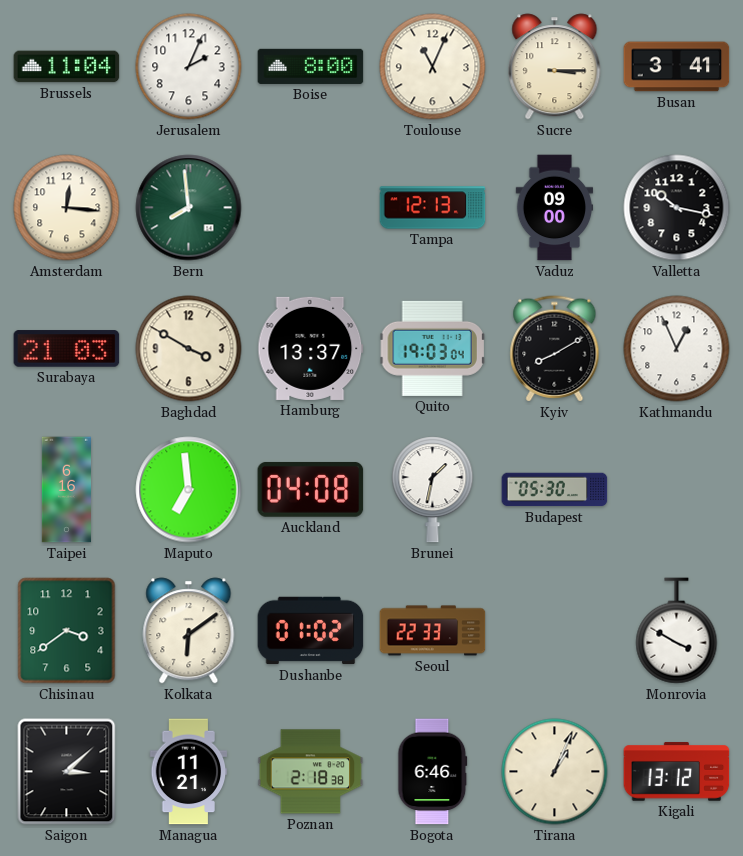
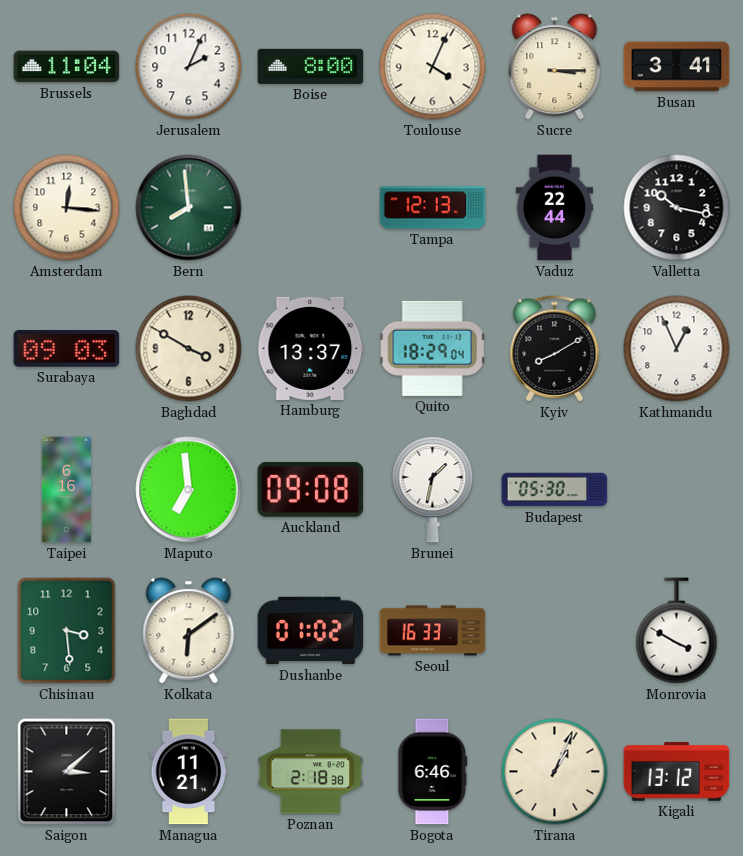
Toulouse: 11:04 -> 4:04 (433, 67)
Vaduz: 09:00 -> 22:44 (555, 208)
Surabaya: 21:03 -> 09:03 (67, 349)
Quito: 19:03 -> 18:29 (433, 348)
Auckland: 04:08 -> 09:08 (311, 489)
Chisinau: 3:39 -> 3:29 (67, 631)
Seoul: 22:33 -> 16:33 (433, 631)
